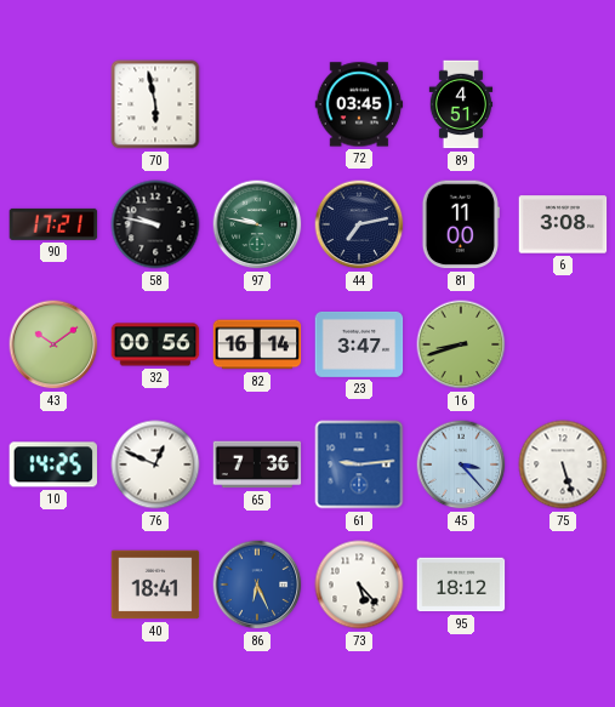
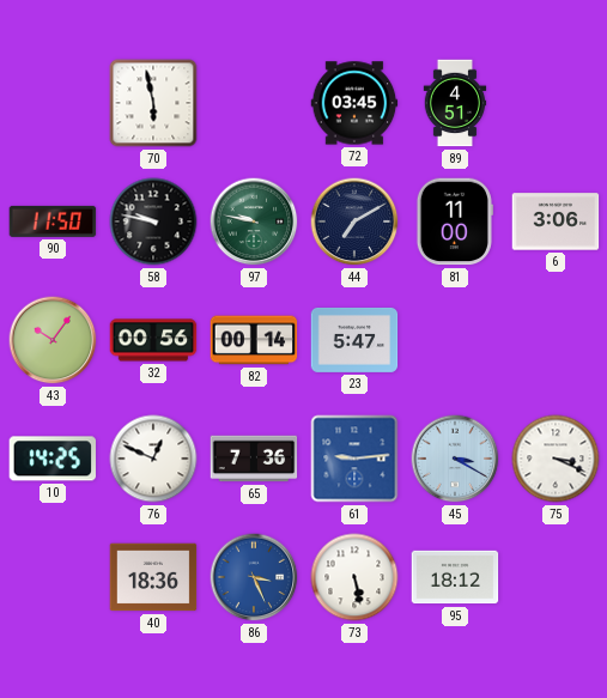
90: 17:21 -> 11:50 (53, 221)
44: 7:13 -> 7:10 (354, 221)
6: 3:08 -> 3:06 (556, 221)
43: 10:09 -> 10:06 (53, 340)
82: 16:14 -> 00:14 (254, 340)
23: 3:47 -> 5:47 (354, 340)
16: 8:42 -> none (461, 344)
45: 3:23 -> 3:20 (455, 459)
75: 5:27 -> 3:19 (556, 459)
40: 18:41 -> 18:36 (153, 577)
86: 6:26 -> 3:26 (254, 577)
73: 5:23 -> 5:28 (354, 577)
